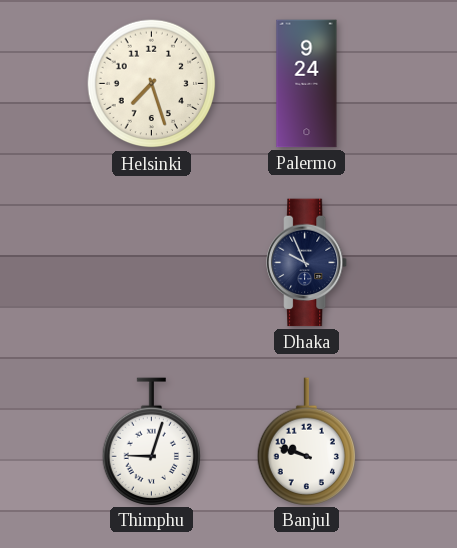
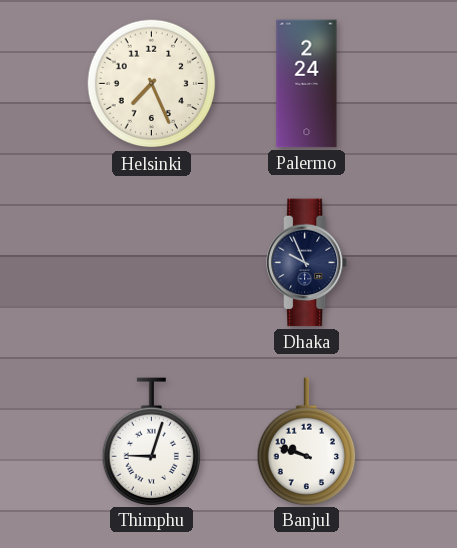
Helsinki: 7:27 -> 7:26 (152, 84)
Palermo: 9:24 -> 2:24 (307, 84)
